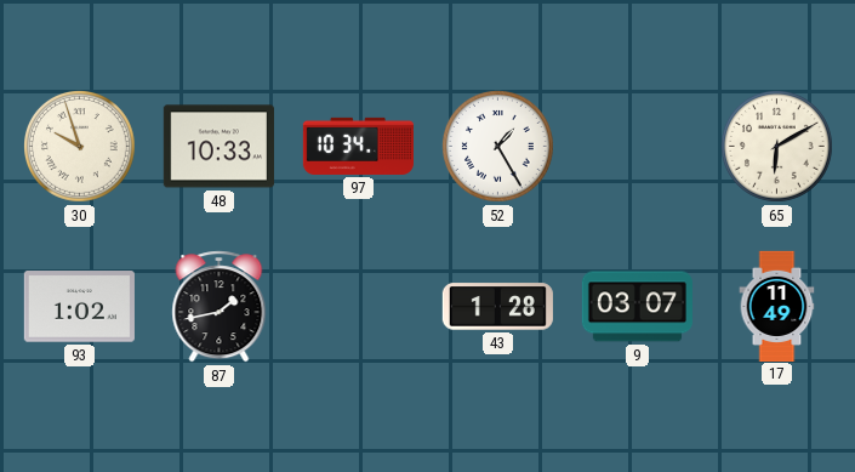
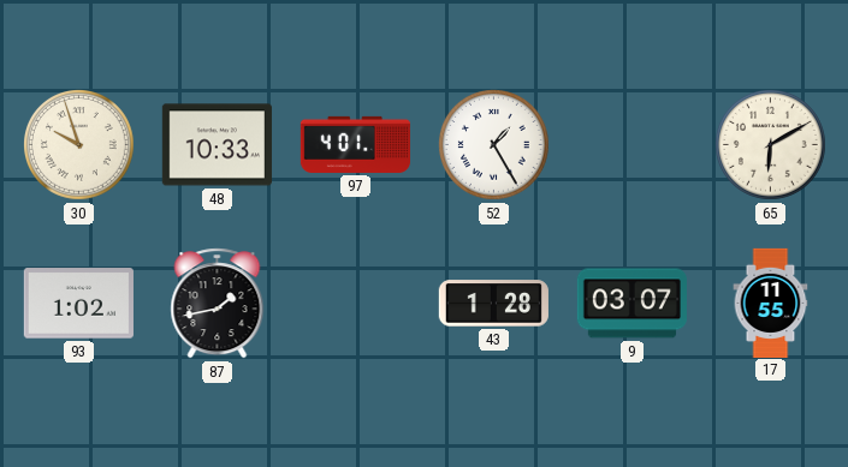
97: 10:34 -> 4:01 (355, 144)
17: 11:49 -> 11:55 (771, 303)
